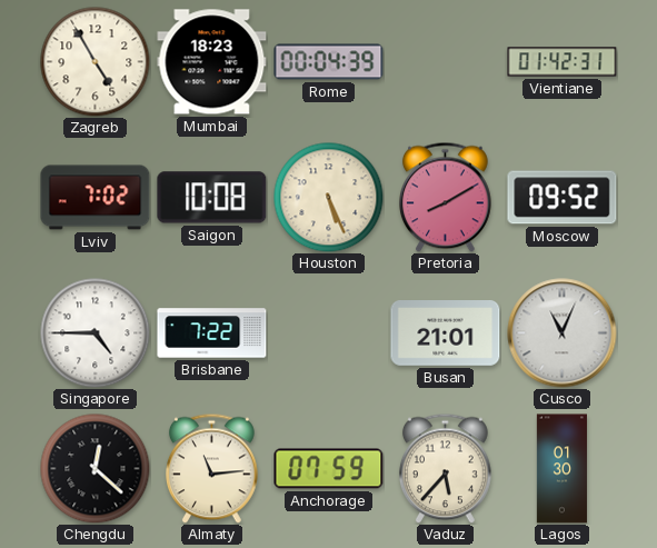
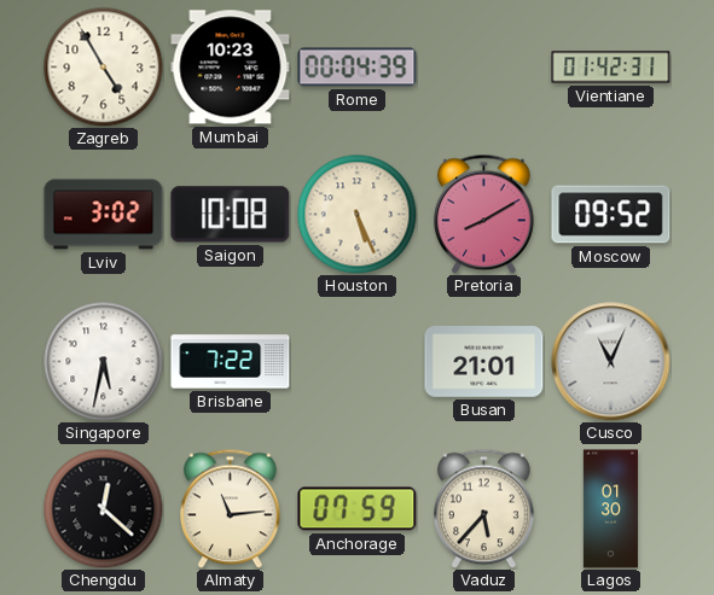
Mumbai: 18:23 -> 10:23 (231, 68)
Lviv: 7:02 -> 3:02 (104, 215)
Singapore: 4:45 -> 5:32 (104, 362)
